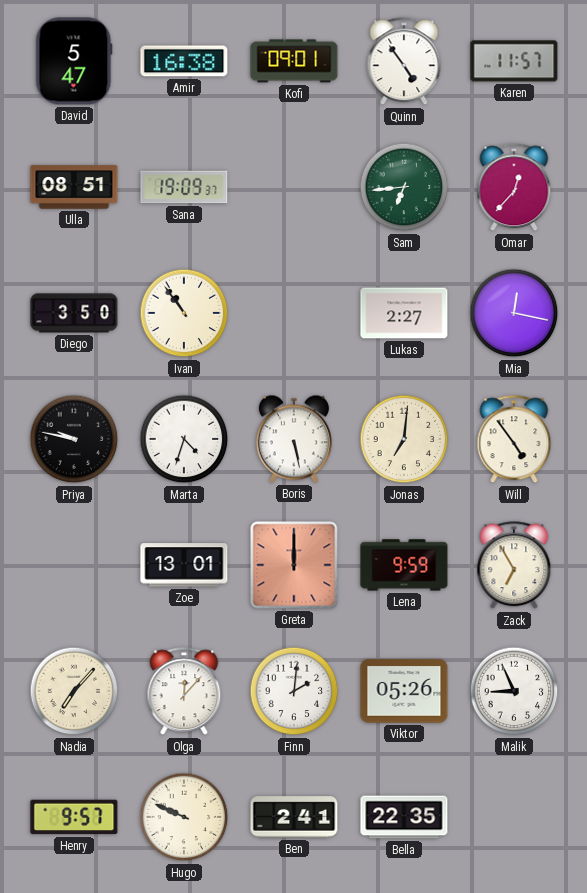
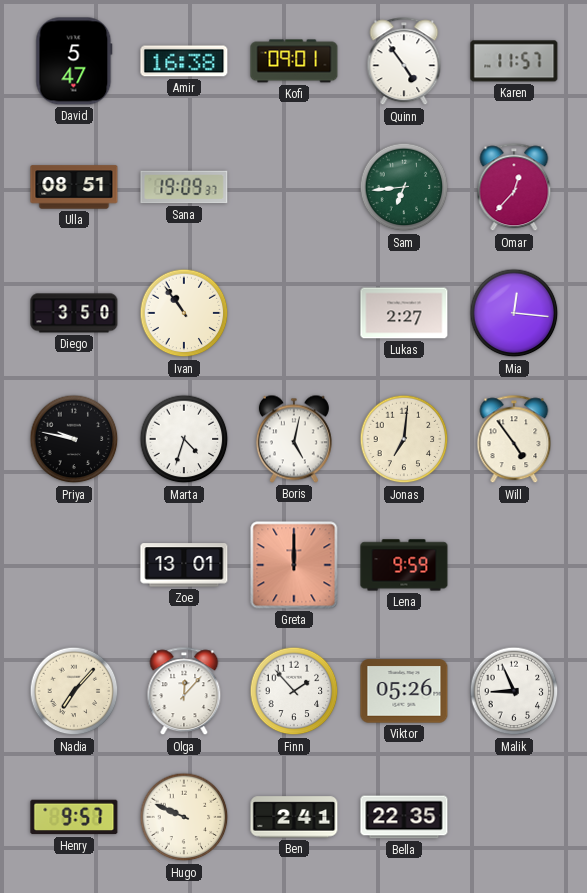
Mia: 12:17 -> 12:16 (514, 313)
Boris: 5:28 -> 5:02 (294, 439)
Zack: 6:55 -> none (514, 566)
Finn: 2:01 -> 1:53 (294, 691)
